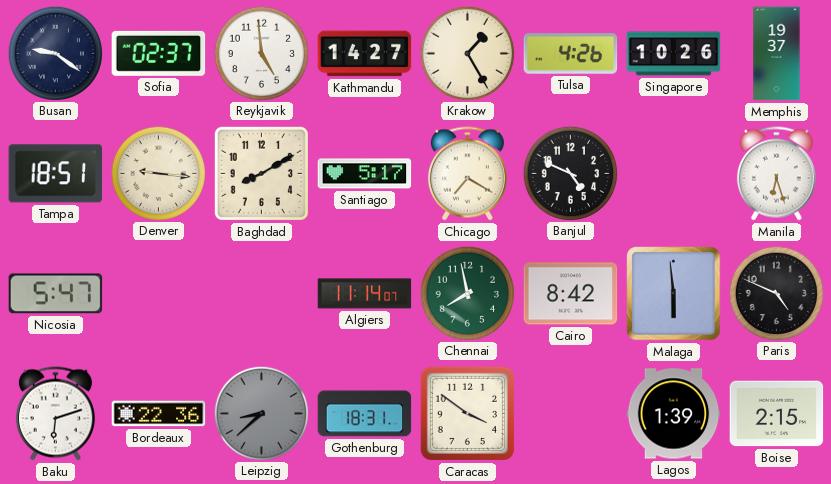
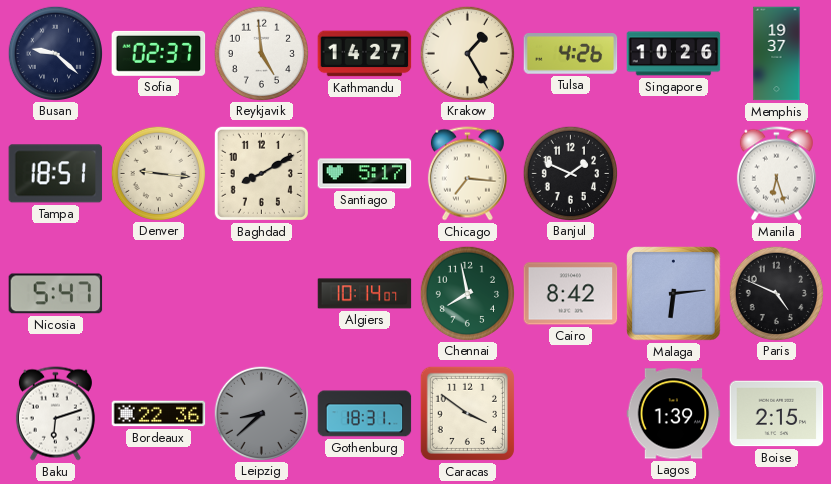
Busan: 9:21 -> 9:22 (55, 53)
Chicago: 7:20 -> 7:16 (467, 174)
Banjul: 4:49 -> 1:49 (570, 173)
Algiers: 11:14 -> 10:14 (365, 294)
Malaga: 5:59 -> 6:14 (674, 294)
